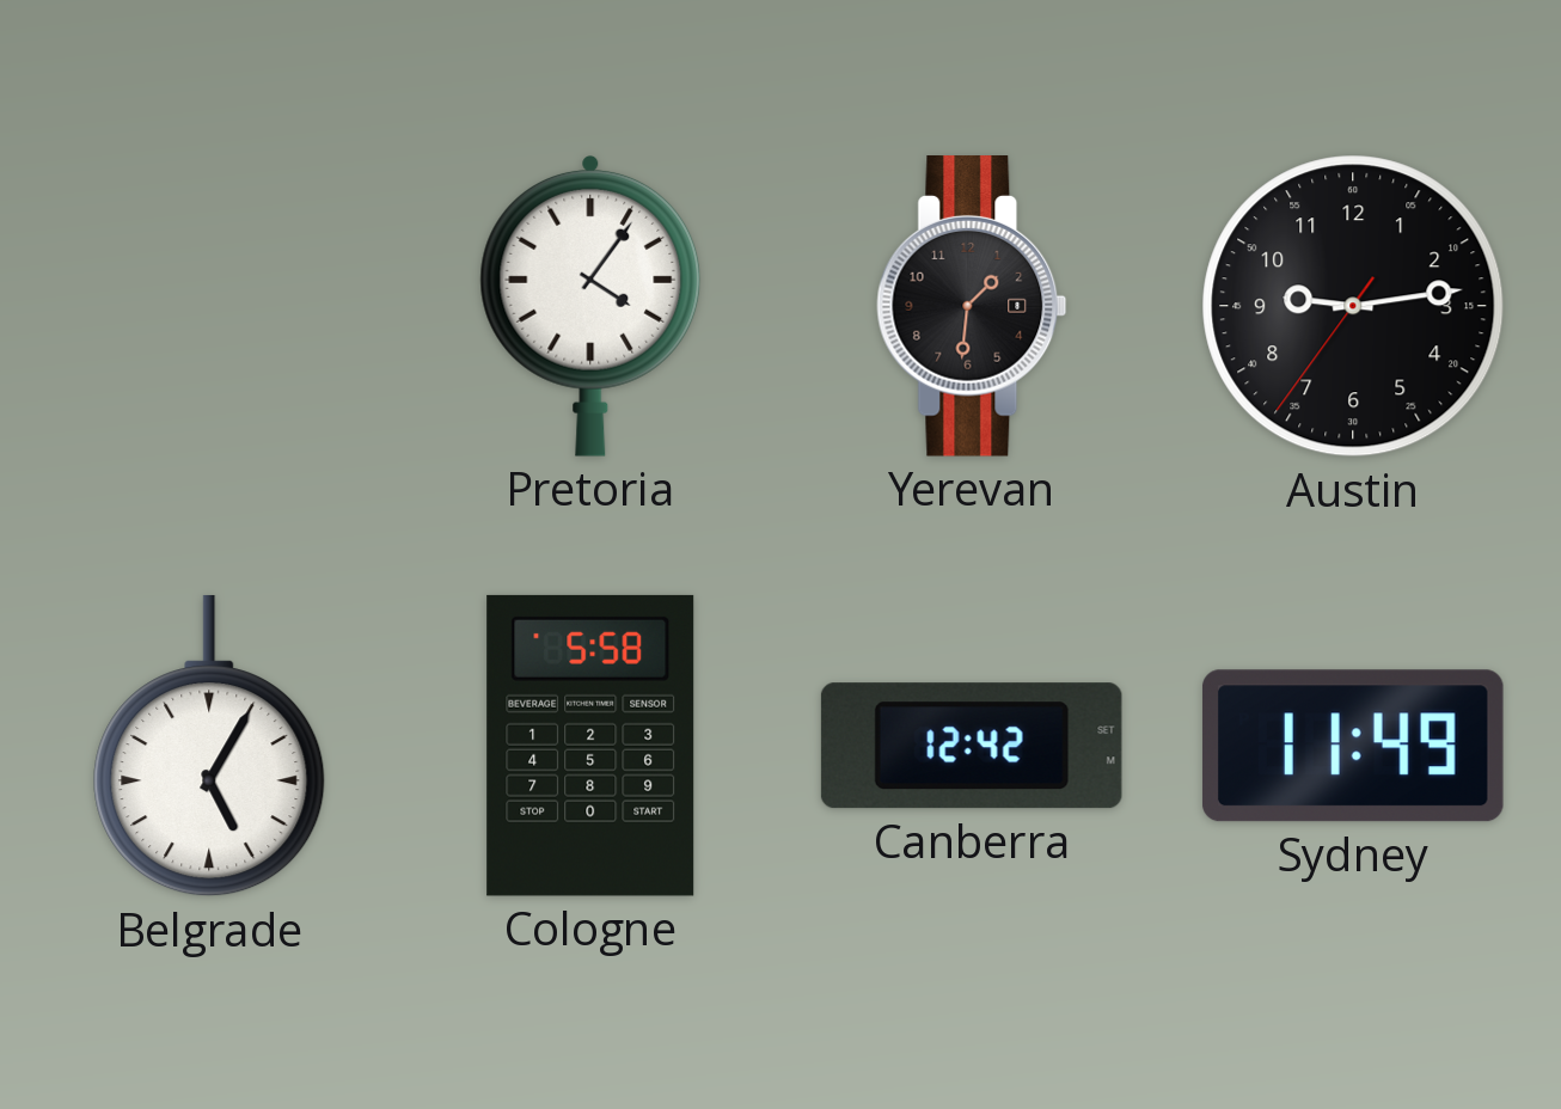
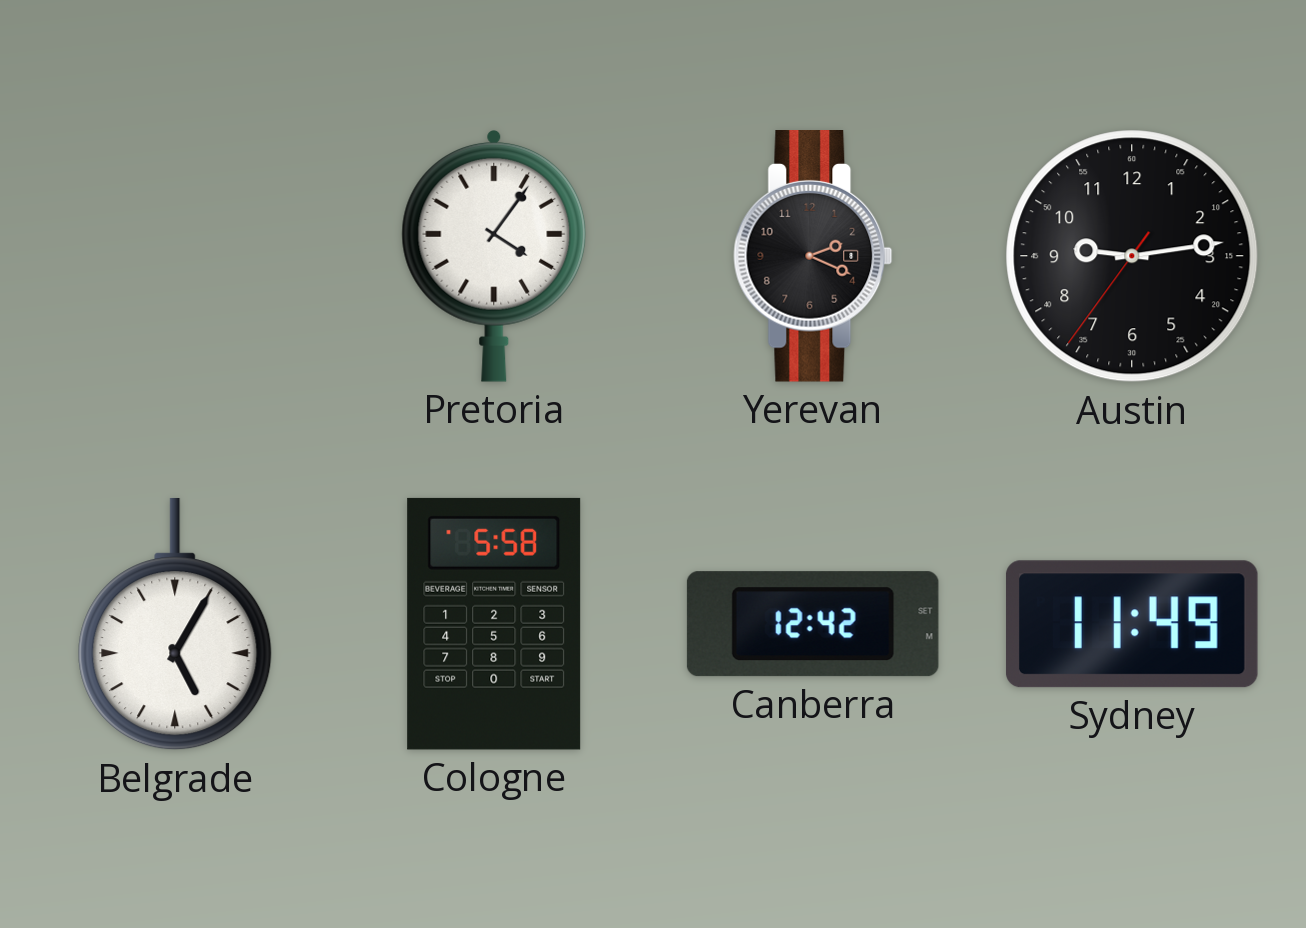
Yerevan: 1:31 -> 2:19 (813, 257)
